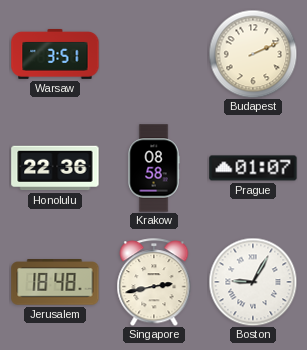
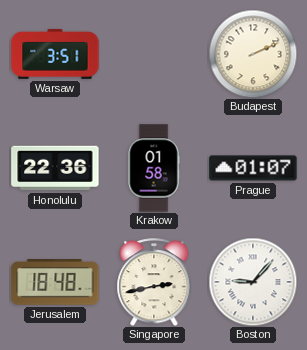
Krakow: 08:58 -> 01:58 (154, 168)
Boston: 9:05 -> 9:07 (253, 282)
